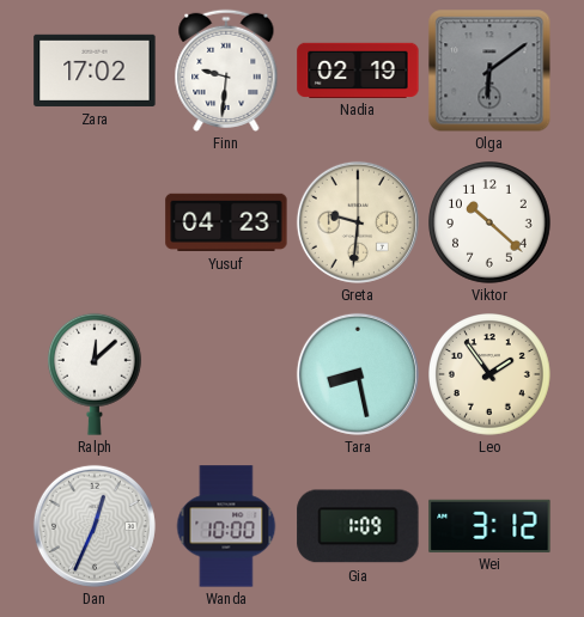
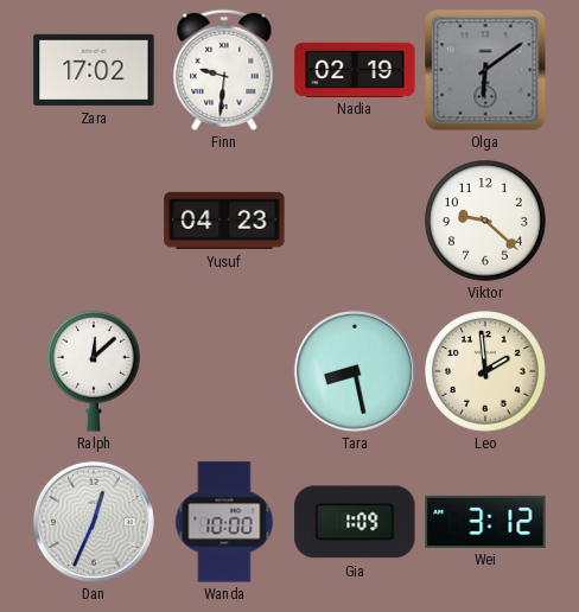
Greta: 9:31 -> none (358, 222)
Viktor: 10:22 -> 9:22 (486, 222)
Leo: 1:54 -> 1:59 (486, 372)
